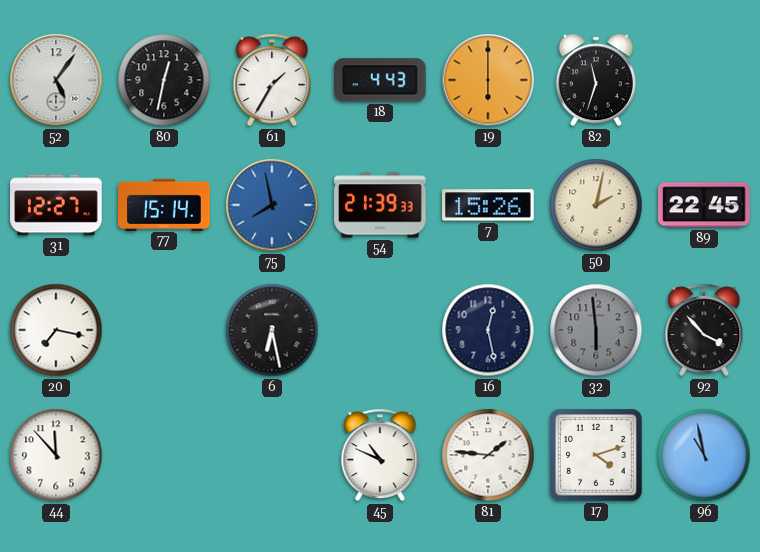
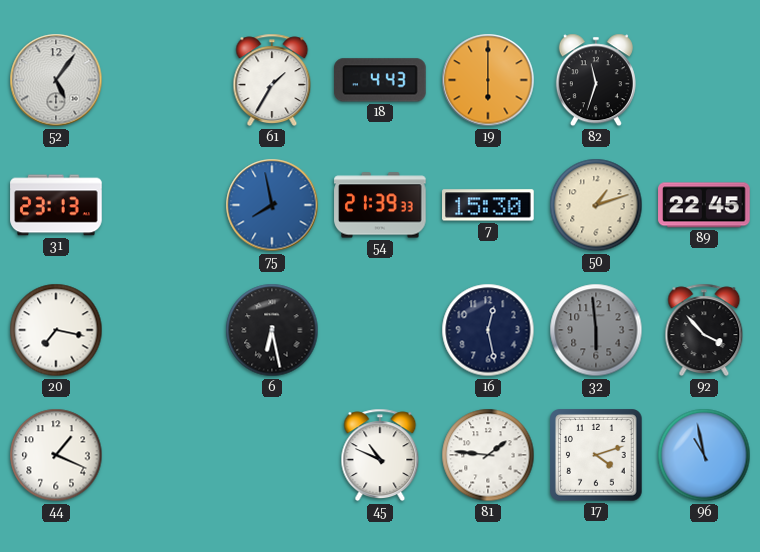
80: 12:32 -> none (164, 80)
31: 12:27 -> 23:13 (56, 205)
77: 15:14 -> none (164, 204)
7: 15:26 -> 15:30 (489, 205)
50: 2:02 -> 1:12 (596, 205)
44: 11:53 -> 1:19 (56, 455)
